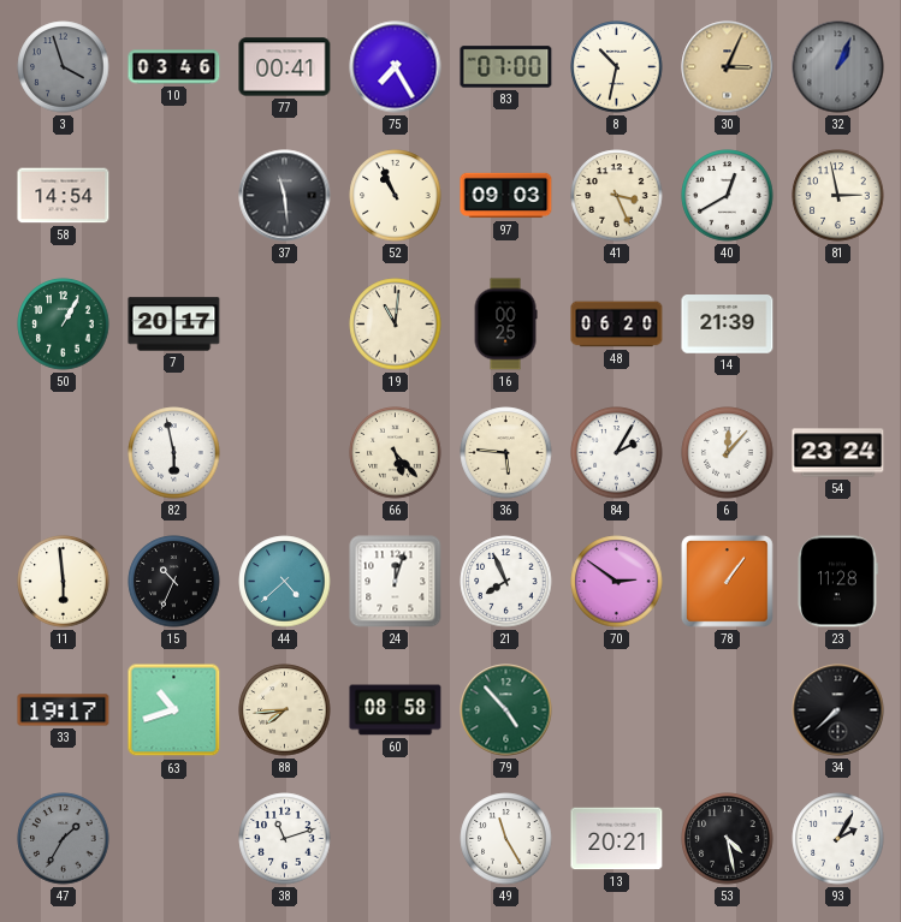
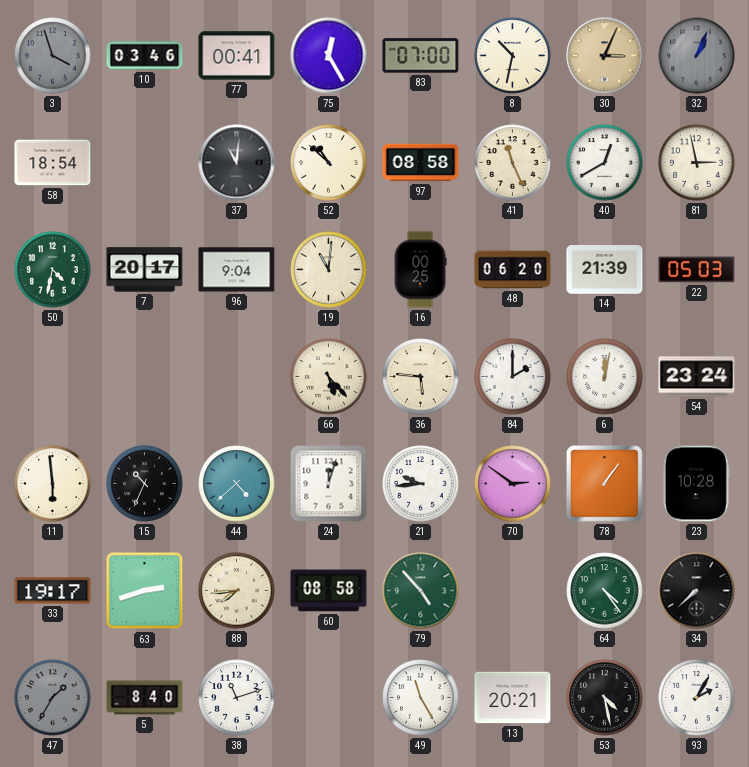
75: 7:25 -> 12:25 (329, 56)
58: 14:54 -> 18:54 (53, 163)
37: 11:29 -> 11:01 (237, 163)
52: 10:56 -> 10:52 (329, 163)
97: 09:03 -> 08:58 (421, 163)
41: 3:26 -> 11:26 (513, 163)
50: 1:05 -> 4:32 (53, 270)
96: none -> 9:04 (237, 270)
22: none -> 05:03 (697, 270)
82: 5:58 -> none (174, 453)
84: 2:05 -> 2:00 (513, 377)
6: 12:07 -> 12:02 (605, 377)
21: 7:56 -> 9:44 (421, 484)
23: 11:28 -> 10:28 (696, 484)
63: 10:42 -> 2:42 (145, 591)
64: none -> 4:24 (605, 591)
5: none -> 8:40 (145, 698)
